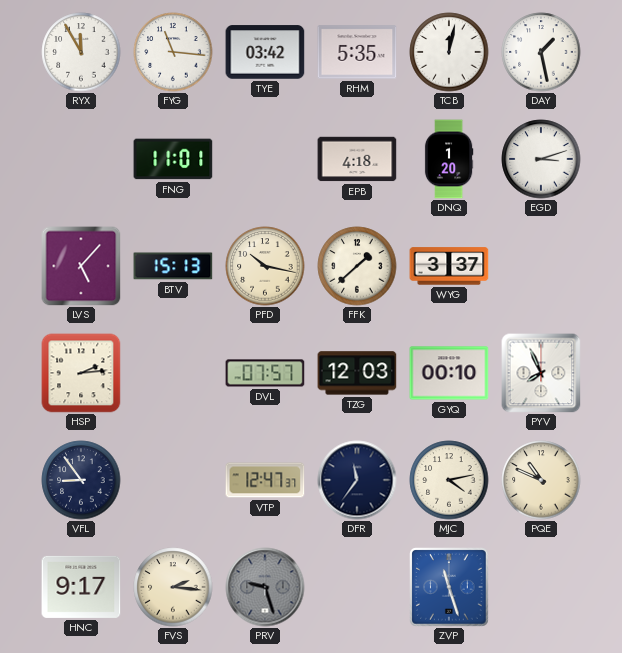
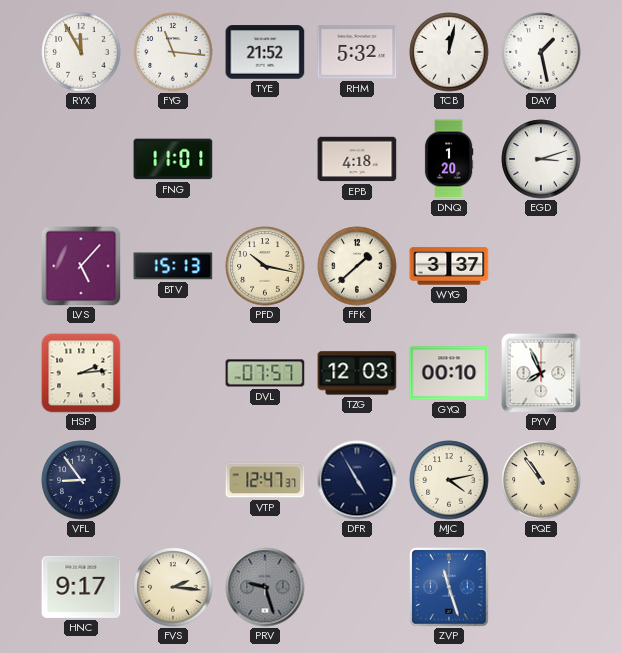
TYE: 03:42 -> 21:52 (265, 52)
RHM: 5:35 -> 5:32 (357, 52)
DFR: 11:36 -> 4:55 (357, 480)
PQE: 10:49 -> 10:54 (541, 480)
